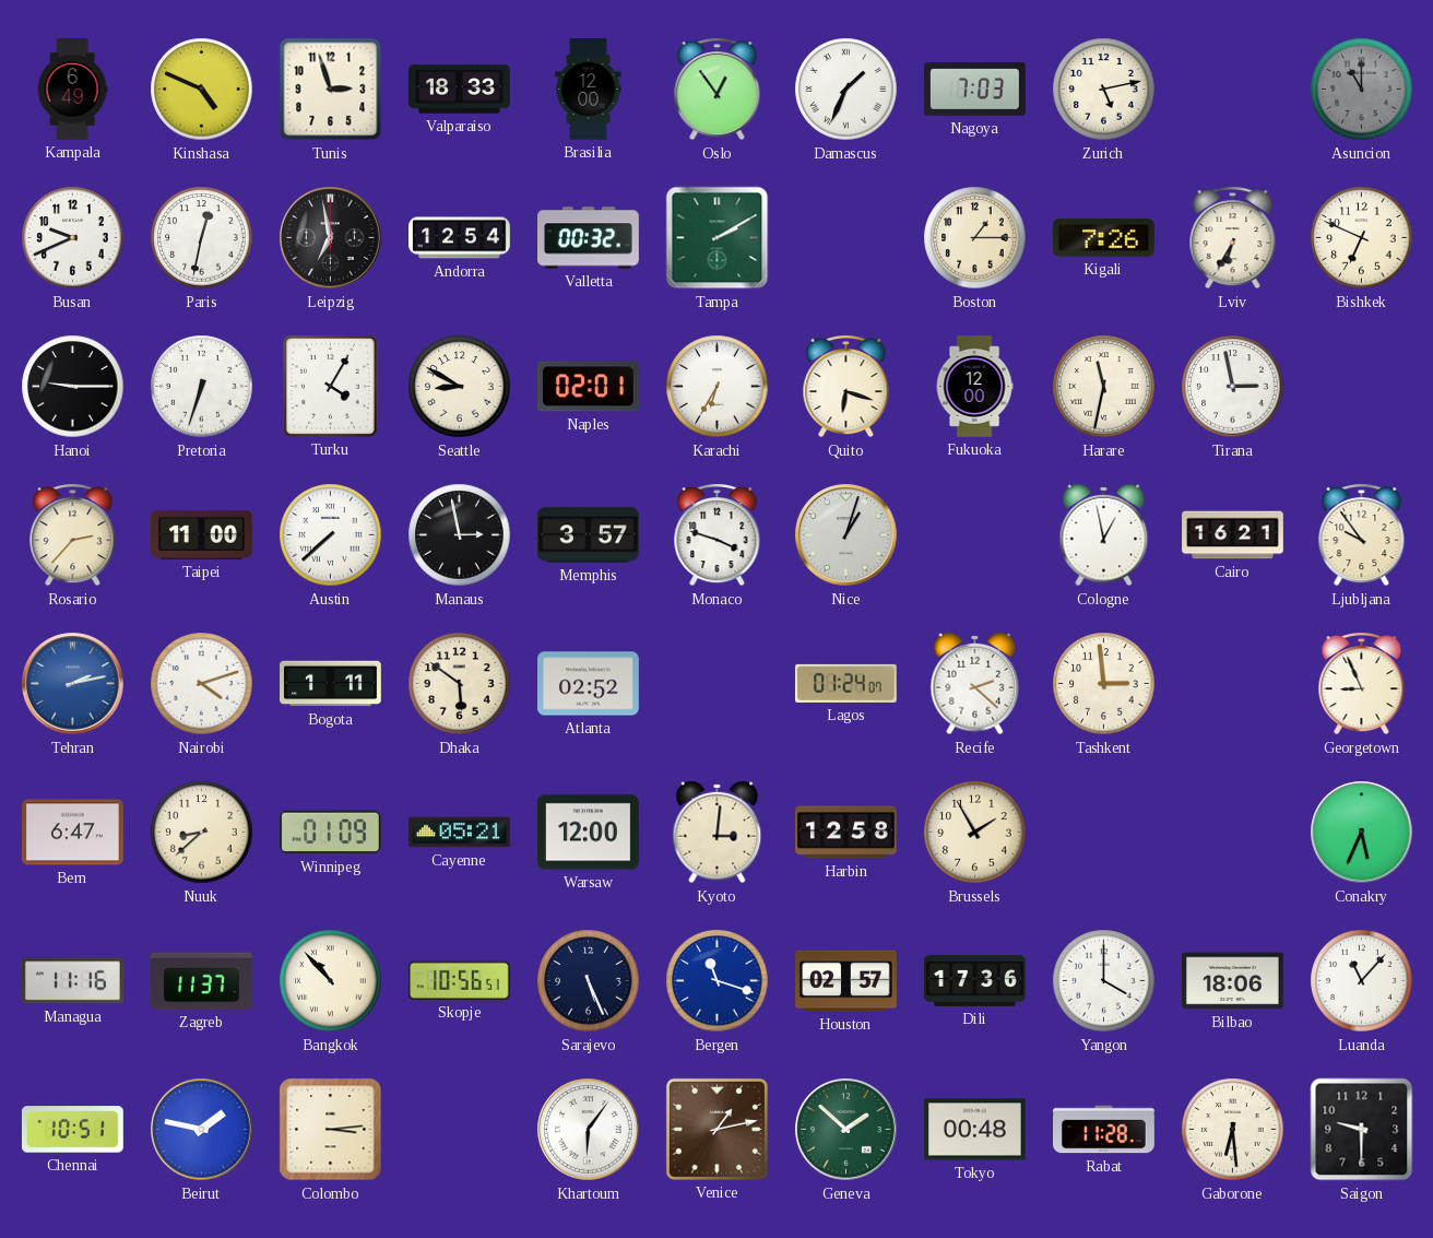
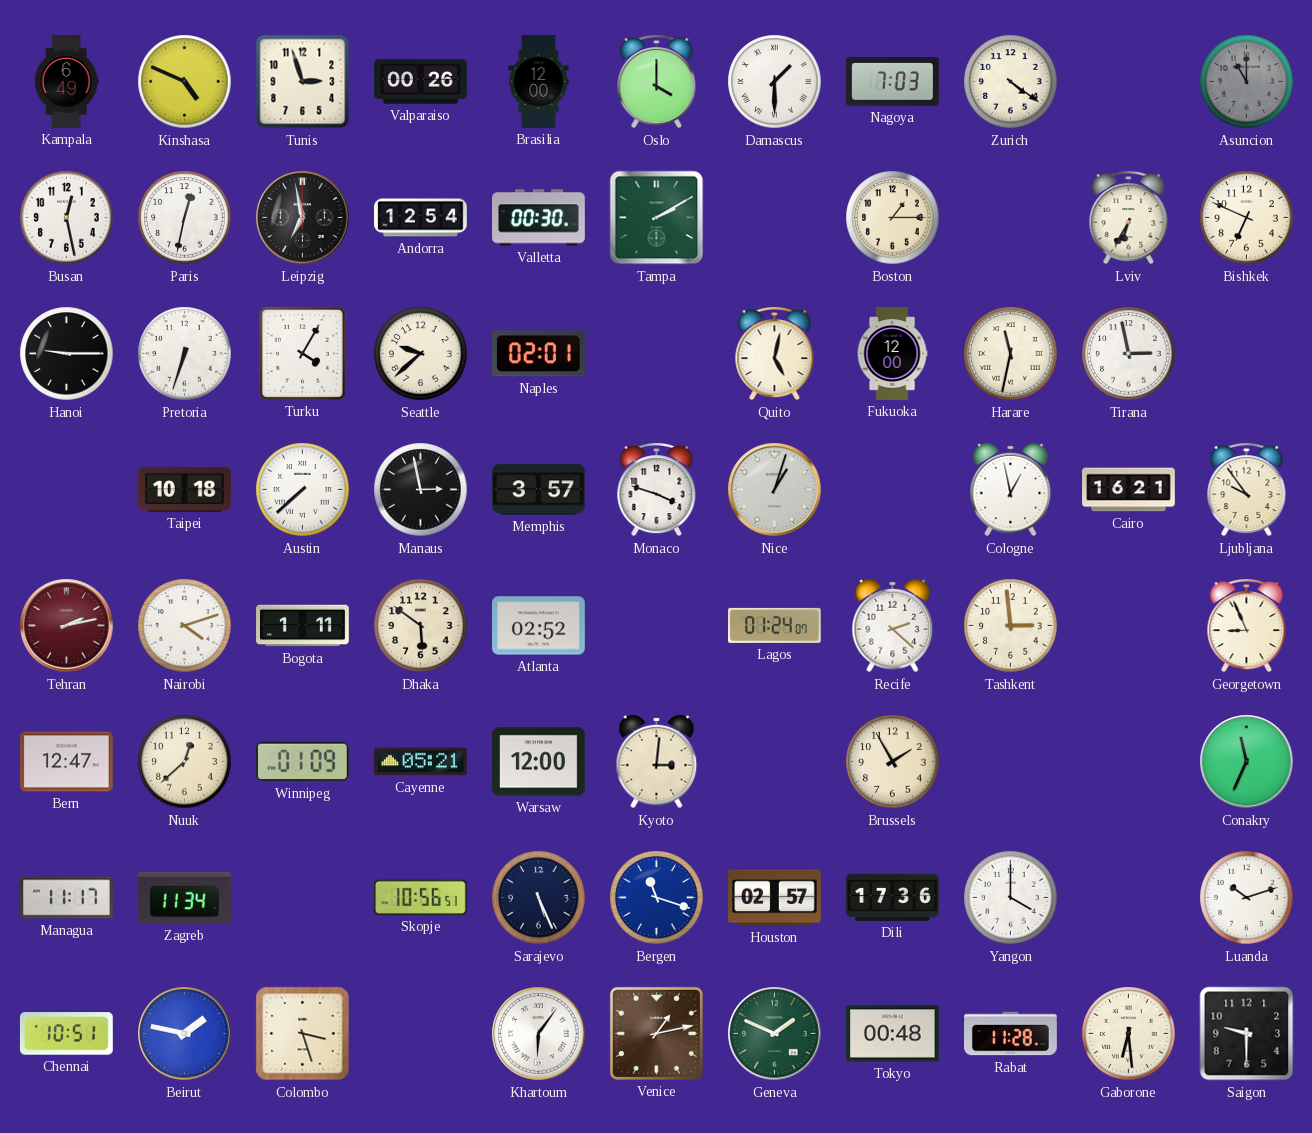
Valparaiso: 18:33 -> 00:26 (421, 82)
Oslo: 12:54 -> 4:00 (657, 82)
Damascus: 1:34 -> 1:30 (775, 82)
Zurich: 5:13 -> 4:21 (1011, 82)
Busan: 9:41 -> 12:28 (67, 218)
Valletta: 00:32 -> 00:30 (539, 218)
Kigali: 7:26 -> none (1103, 238)
Seattle: 8:50 -> 9:38 (421, 354)
Karachi: 6:35 -> none (718, 387)
Quito: 6:18 -> 5:02 (775, 354)
Rosario: 2:37 -> none (73, 535)
Taipei: 11:00 -> 10:18 (185, 489)
Tehran dial: blue -> burgundy (67, 626)
Bern: 6:47 -> 12:47 (66, 762)
Nuuk: 8:38 -> 12:38 (185, 762)
Harbin: 12:58 -> none (846, 833)
Conakry: 5:34 -> 11:34 (1247, 762)
Managua: 11:16 -> 11:17 (67, 898)
Zagreb: 11:37 -> 11:34 (185, 898)
Bangkok: 10:53 -> none (331, 981)
Bilbao: 18:06 -> none (1233, 981)
Luanda: 11:07 -> 10:12 (1247, 898)
Colombo: 3:14 -> 3:27 (303, 1034)
Geneva: 1:52 -> 1:49 (775, 1034)
